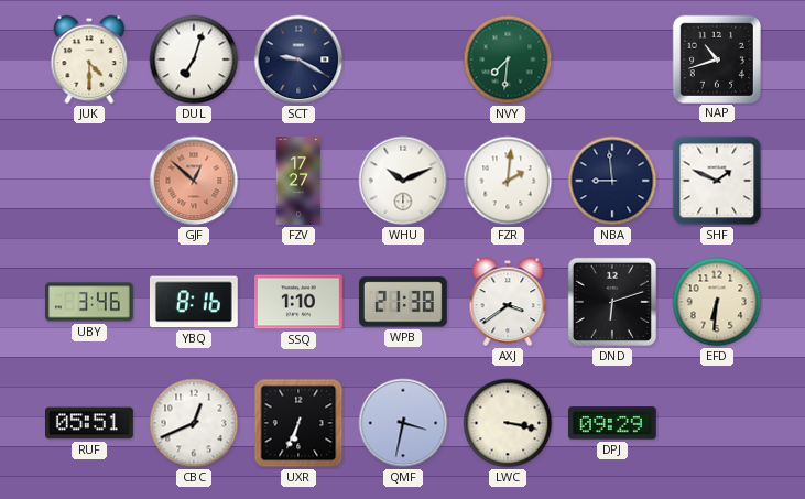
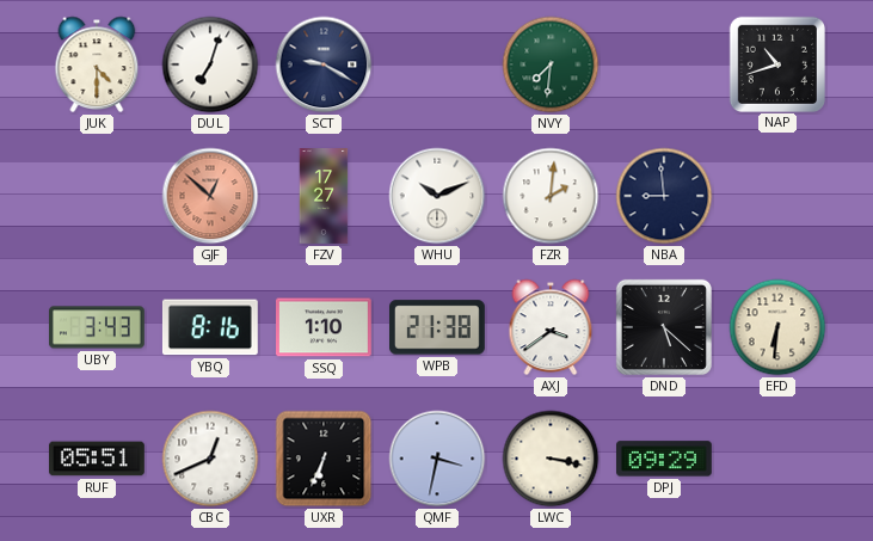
SHF: 1:49 -> none (717, 181)
UBY: 3:46 -> 3:43 (98, 327)
DND: 6:12 -> 5:22 (664, 327)
